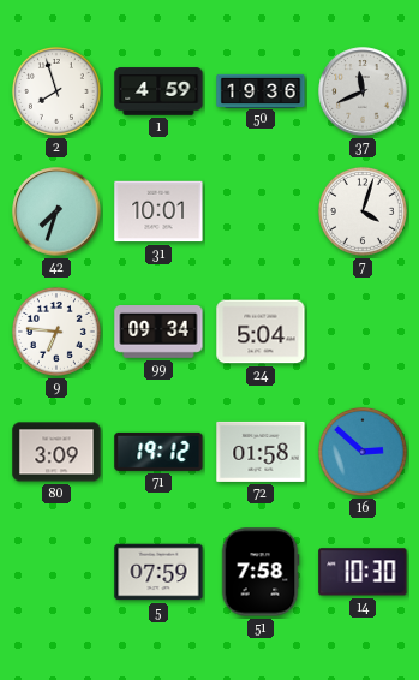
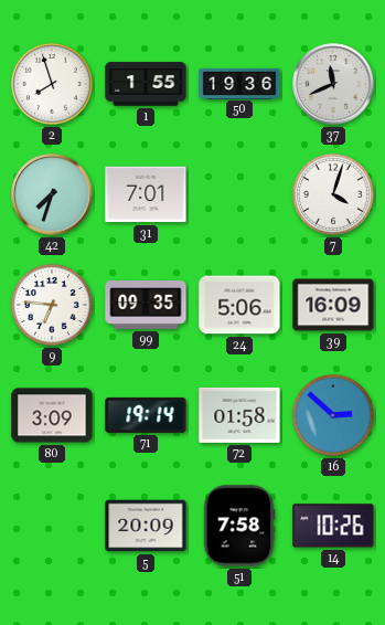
1: 4:59 -> 1:55 (146, 84)
31: 10:01 -> 7:01 (146, 194)
99: 09:34 -> 09:35 (146, 306)
24: 5:04 -> 5:06 (239, 305)
39: none -> 16:09 (333, 305)
71: 19:12 -> 19:14 (146, 415)
5: 07:59 -> 20:09 (146, 526)
14: 10:30 -> 10:26 (333, 526)
